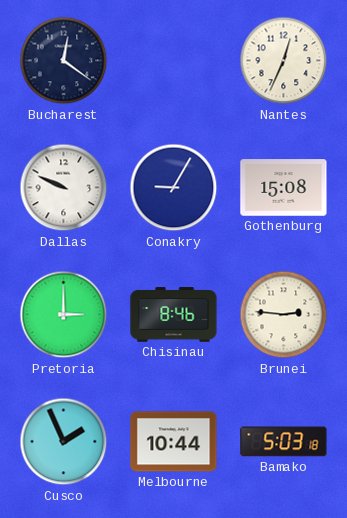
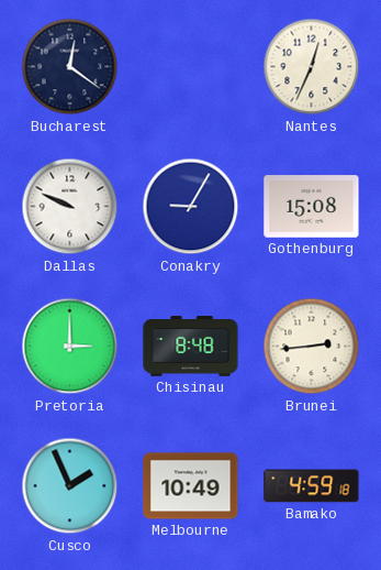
Chisinau: 8:46 -> 8:48 (191, 347)
Brunei: 2:46 -> 2:44 (312, 347)
Melbourne: 10:44 -> 10:49 (191, 486)
Bamako: 5:03 -> 4:59 (312, 486)
